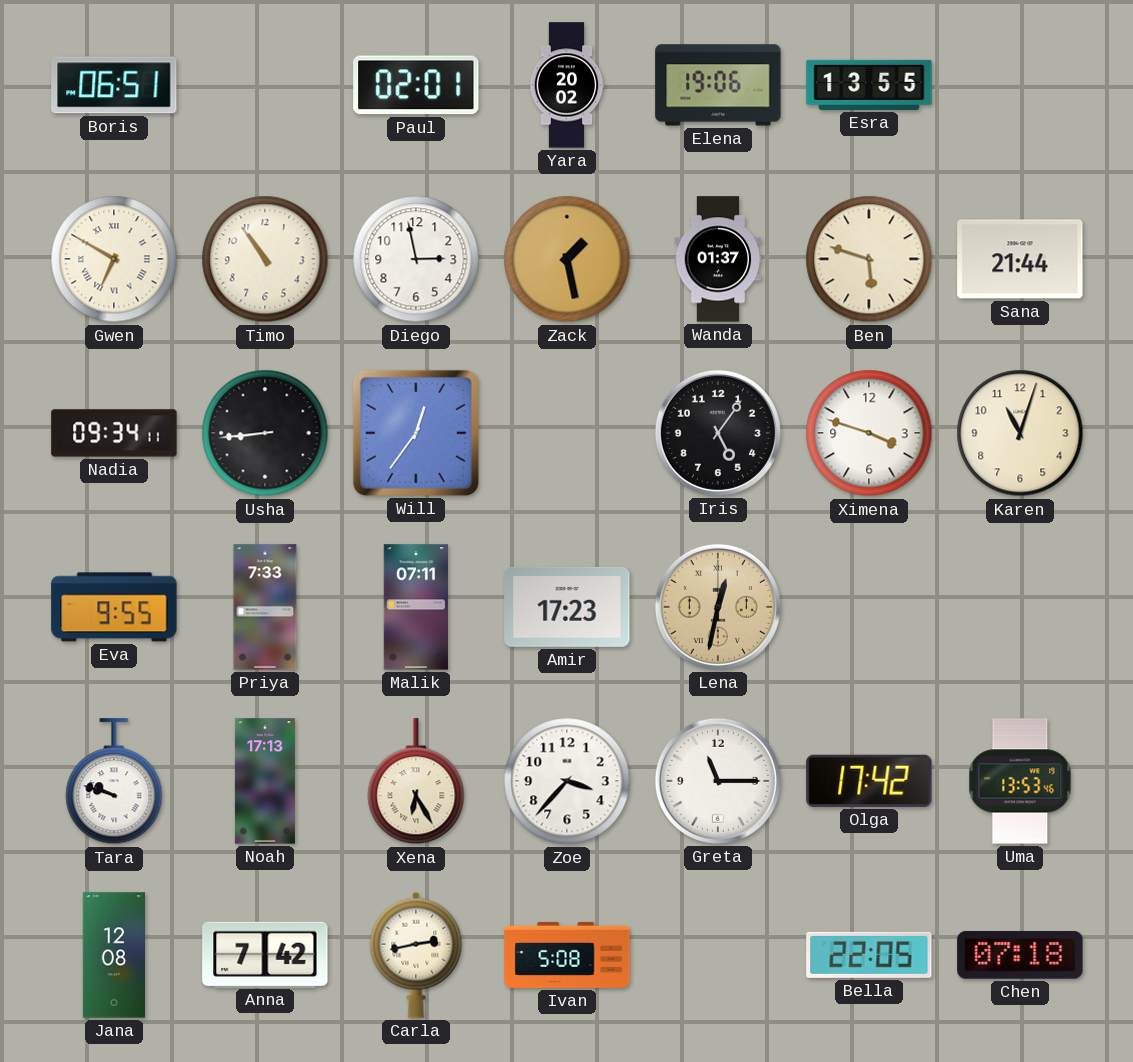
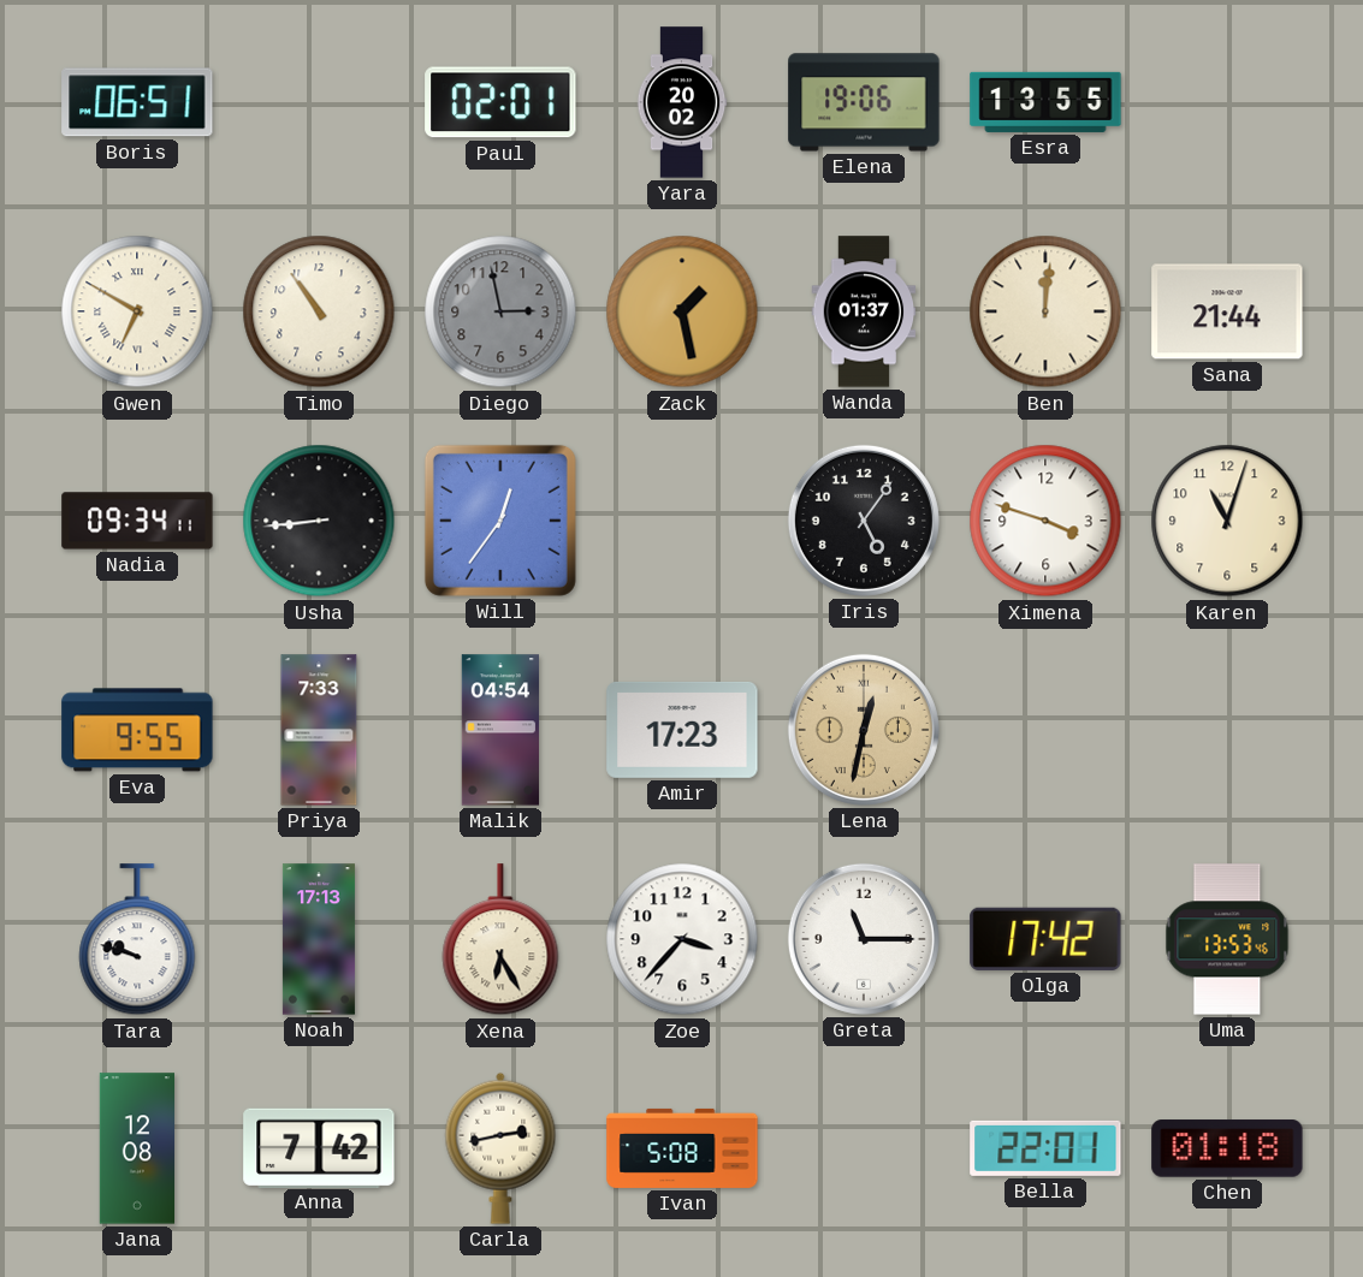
Diego dial: white -> grey (500, 311)
Ben: 5:48 -> 12:01 (1045, 311)
Malik: 07:11 -> 04:54 (499, 730)
Bella: 22:05 -> 22:01 (1045, 1148)
Chen: 07:18 -> 01:18 (1227, 1148)
